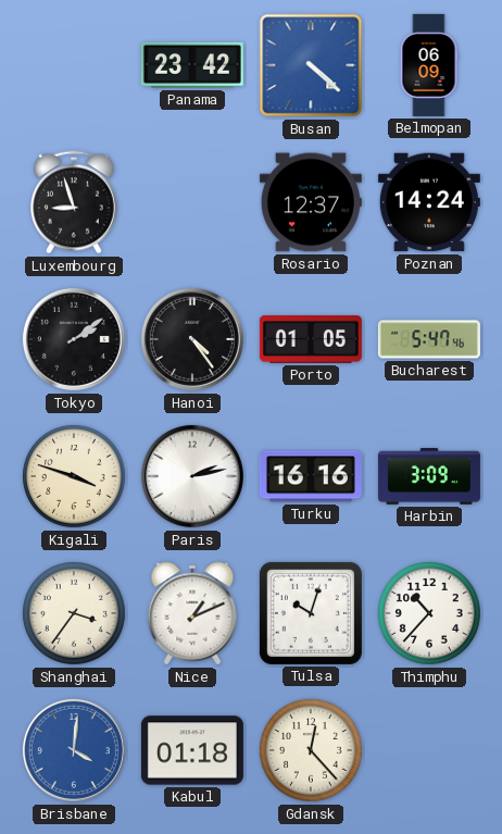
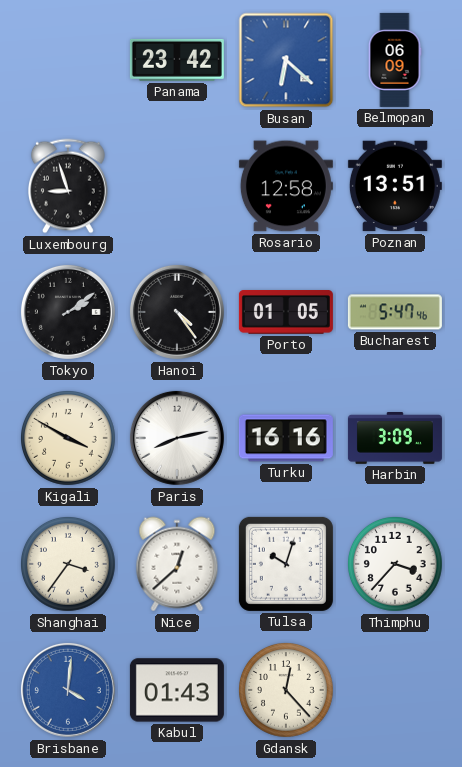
Busan: 4:22 -> 6:22 (286, 60)
Rosario: 12:37 -> 12:58 (286, 186)
Poznan: 14:24 -> 13:51 (395, 186)
Kigali: 3:48 -> 3:50 (69, 439)
Paris: 2:13 -> 8:13 (177, 438)
Nice: 1:11 -> 12:38 (177, 564)
Thimphu: 10:37 -> 3:37 (396, 565)
Kabul: 01:18 -> 01:43 (177, 690)
